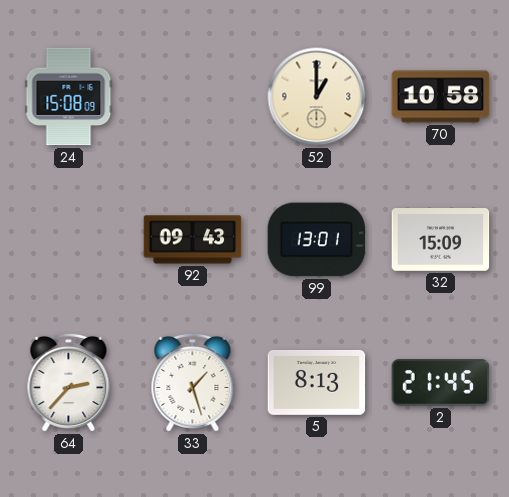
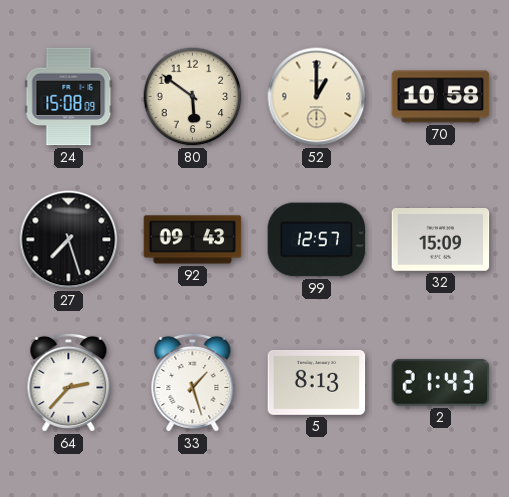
80: none -> 5:51 (193, 97)
27: none -> 7:27 (69, 240)
99: 13:01 -> 12:57 (317, 240)
2: 21:45 -> 21:43 (441, 383)
